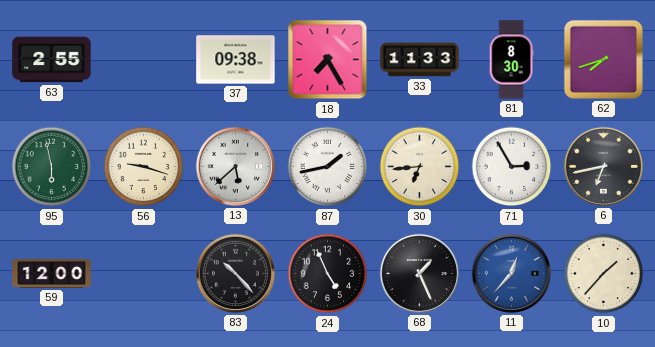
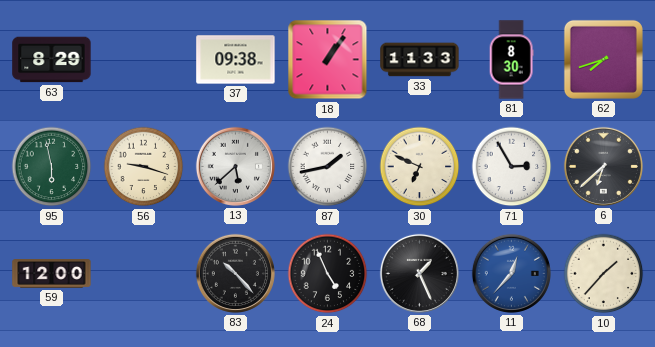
63: 2:55 -> 8:29 (52, 60)
18: 7:25 -> 1:06 (328, 60)
30: 6:44 -> 6:49 (420, 167)
6: 6:43 -> 6:38 (603, 166)
